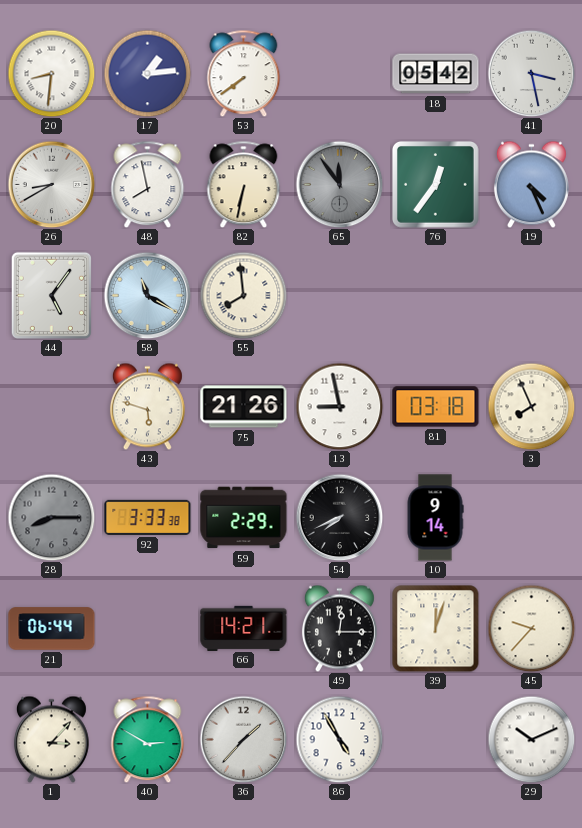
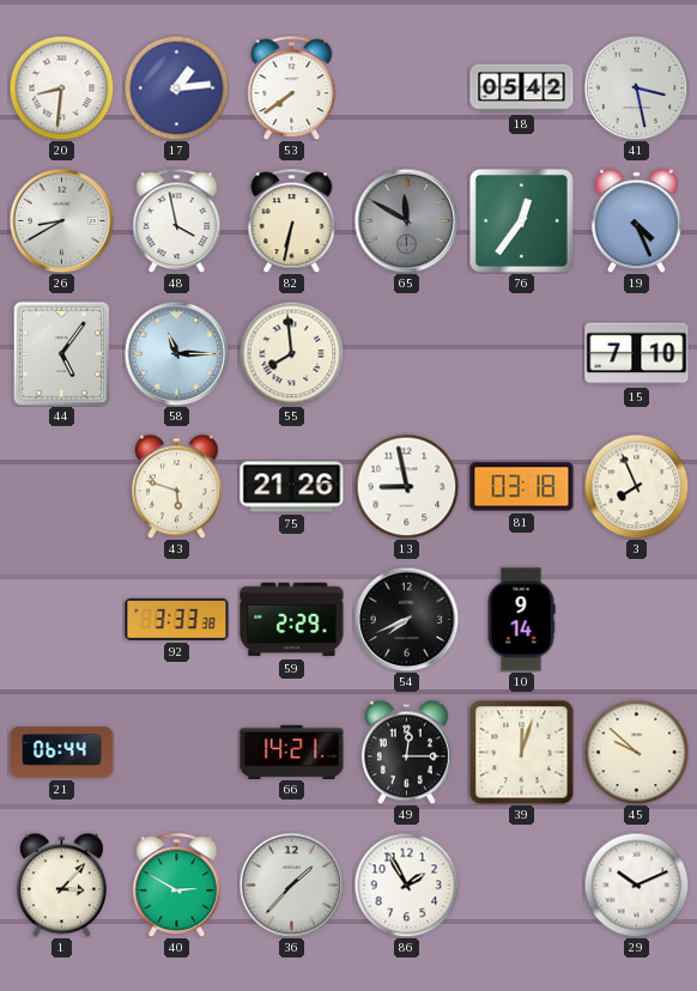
48: 7:58 -> 3:58 (177, 220)
65: 11:54 -> 11:50 (406, 220)
58: 11:20 -> 11:15 (176, 353)
15: none -> 7:10 (637, 354)
28: 8:15 -> none (51, 517)
45: 9:37 -> 9:52 (636, 752)
86: 4:55 -> 1:55 (406, 884)
